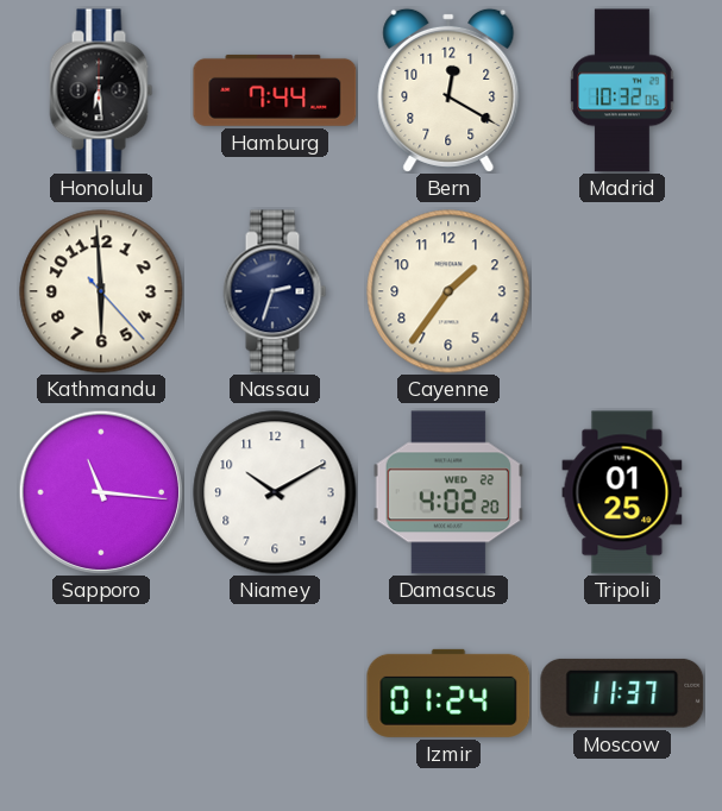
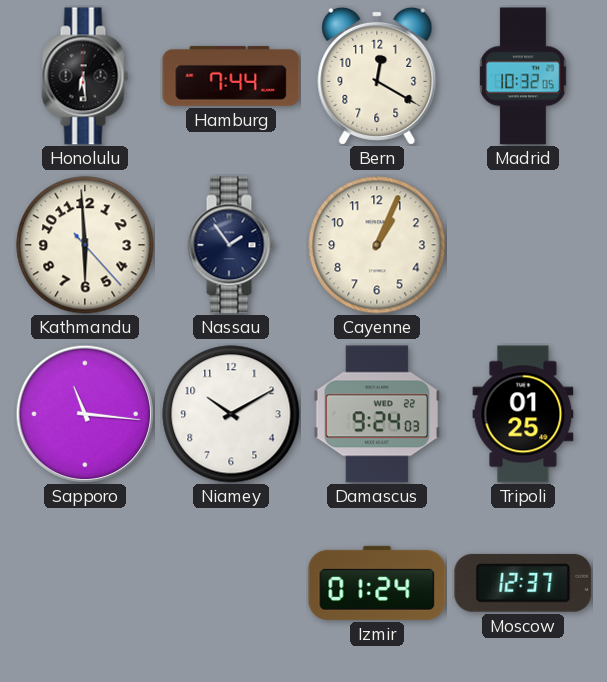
Nassau: 2:33 -> 1:54 (231, 245)
Cayenne: 1:36 -> 1:04 (377, 245)
Damascus: 4:02 -> 9:24 (377, 414)
Moscow: 11:37 -> 12:37 (523, 583)
